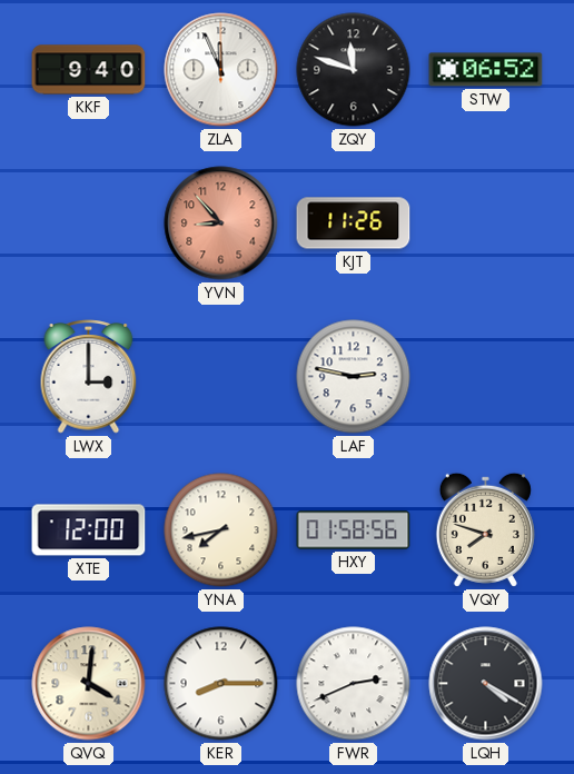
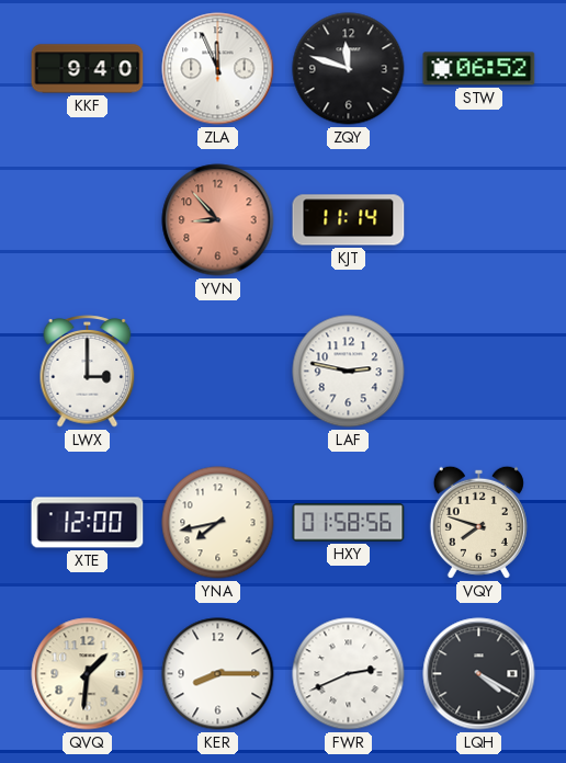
KJT: 11:26 -> 11:14 (349, 220)
QVQ: 4:01 -> 1:31 (88, 674)
